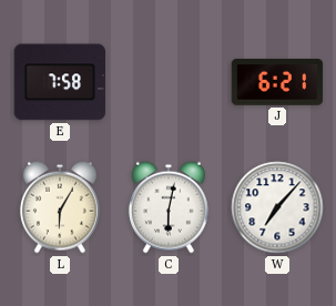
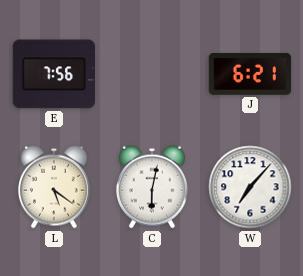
E: 7:58 -> 7:56 (53, 74)
L: 6:05 -> 5:21 (54, 187)
